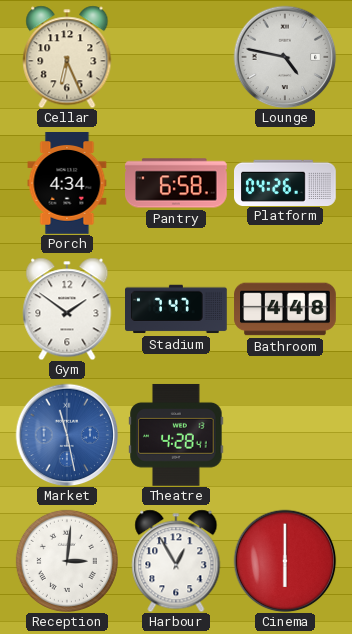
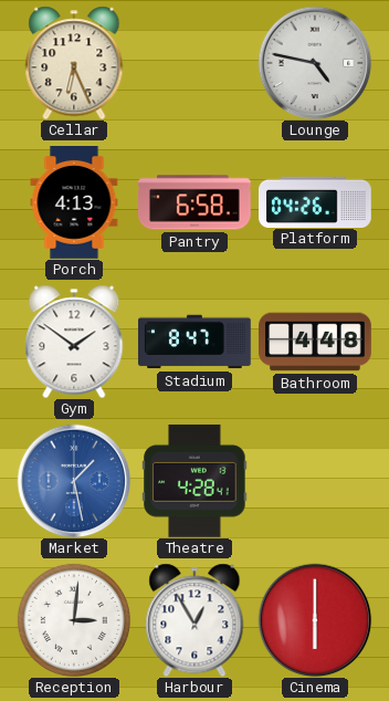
Porch: 4:34 -> 4:13 (74, 203)
Stadium: 7:47 -> 8:47 (196, 342)
Market: 11:28 -> 1:28 (74, 481)
